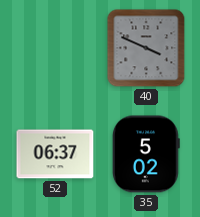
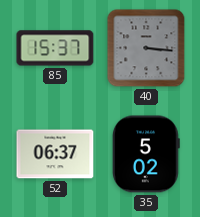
85: none -> 15:37 (55, 48)
40: 3:49 -> 3:16 (146, 48)
